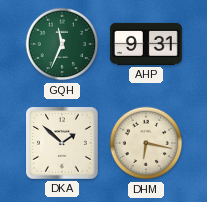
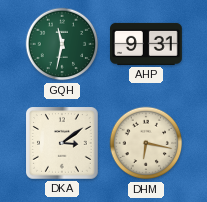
GQH: 11:34 -> 11:32 (62, 44)
DKA: 1:52 -> 3:09 (63, 144)
